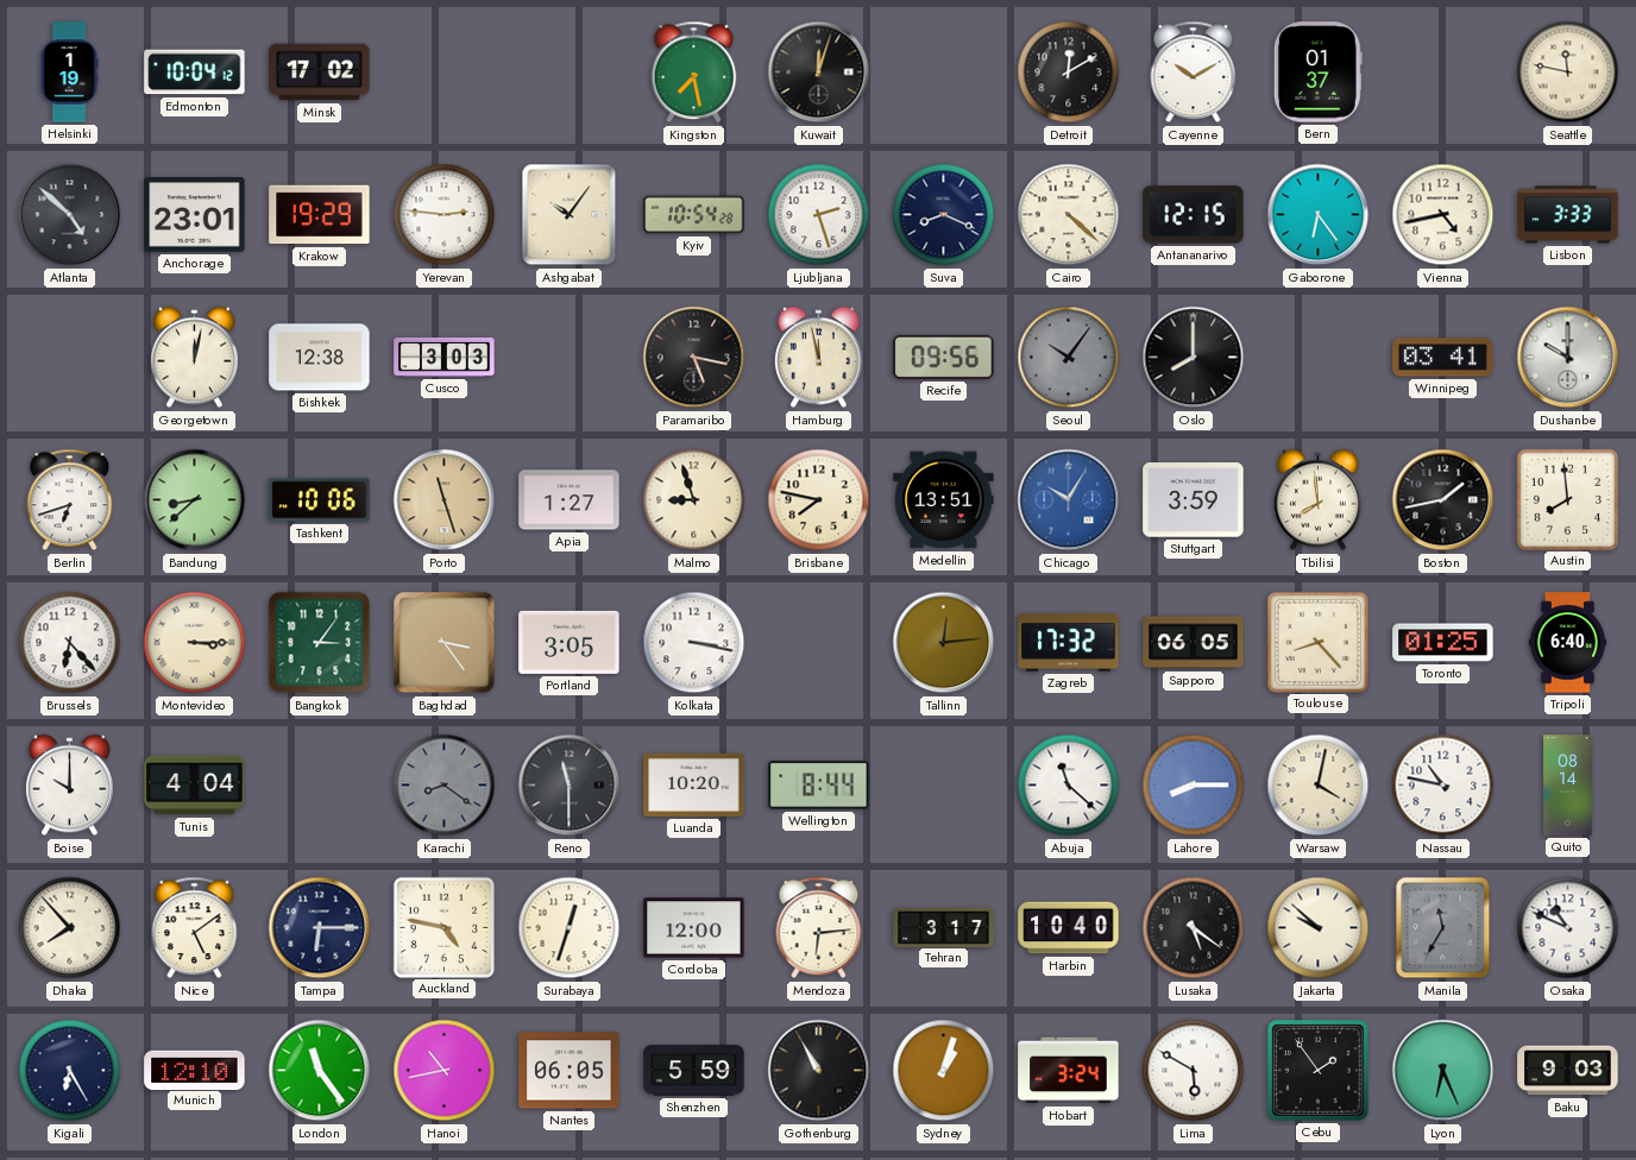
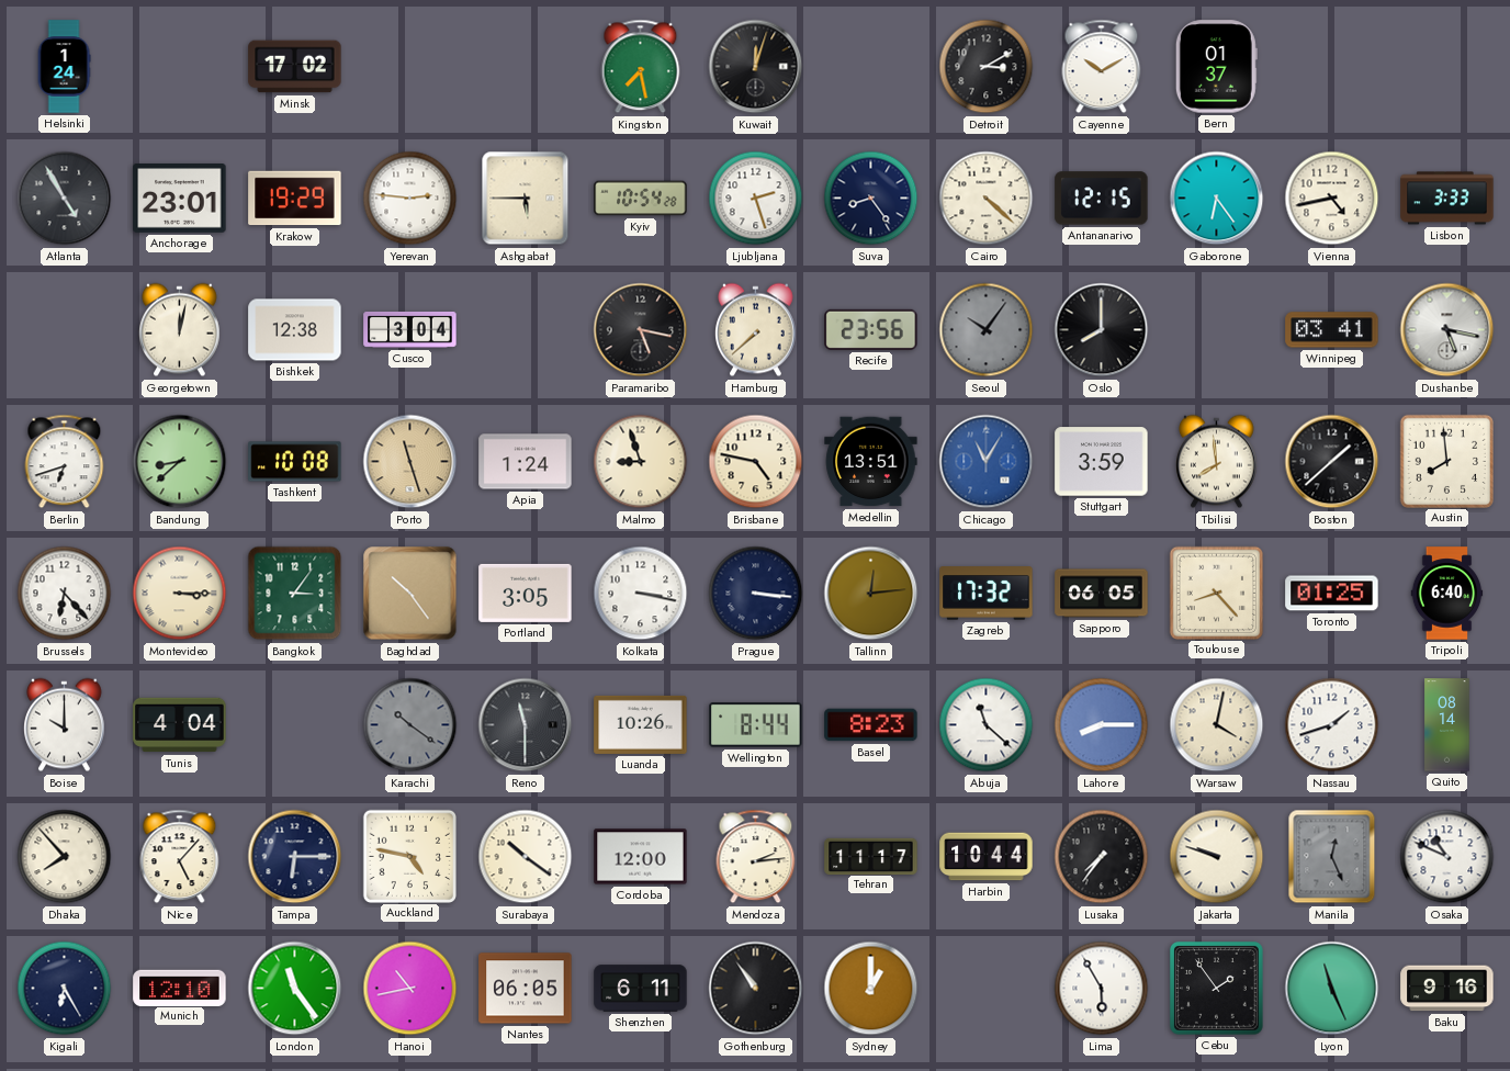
Helsinki: 1:19 -> 1:24 (64, 67)
Edmonton: 10:04 -> none (195, 72)
Detroit: 12:10 -> 3:10 (987, 67)
Seattle: 11:47 -> none (1568, 72)
Atlanta: 4:52 -> 4:55 (65, 199)
Ashgabat: 10:06 -> 5:45 (526, 199)
Suva: 8:19 -> 8:24 (871, 199)
Cusco: 3:03 -> 3:04 (410, 329)
Hamburg: 11:58 -> 7:38 (756, 330)
Recife: 09:56 -> 23:56 (871, 329)
Dushanbe: 10:00 -> 5:17 (1447, 330)
Tashkent: 10:06 -> 10:08 (295, 462)
Apia: 1:27 -> 1:24 (526, 462)
Brisbane: 7:47 -> 4:47 (756, 462)
Chicago: 10:05 -> 11:05 (987, 462)
Boston: 1:43 -> 1:38 (1332, 462)
Baghdad: 3:24 -> 10:24 (410, 594)
Prague: none -> 3:16 (756, 594)
Karachi: 8:21 -> 10:21 (410, 725)
Luanda: 10:20 -> 10:26 (641, 724)
Basel: none -> 8:23 (871, 725)
Nassau: 10:47 -> 1:42 (1332, 725)
Nice: 5:09 -> 5:07 (180, 857)
Surabaya: 12:33 -> 10:21 (526, 857)
Mendoza: 6:14 -> 2:14 (756, 857)
Tehran: 3:17 -> 11:17 (871, 856)
Harbin: 10:40 -> 10:44 (987, 857)
Lusaka: 5:21 -> 7:36 (1102, 857)
Jakarta: 9:52 -> 9:48 (1217, 857)
Manila: 11:35 -> 12:26 (1332, 857)
Shenzhen: 5:59 -> 6:11 (641, 989)
Gothenburg: 10:55 -> 10:54 (756, 989)
Sydney: 1:03 -> 1:00 (871, 989)
Hobart: 3:24 -> none (1069, 1071)
Lima: 5:50 -> 5:55 (1102, 989)
Lyon: 6:26 -> 11:26 (1332, 989)
Baku: 9:03 -> 9:16 (1447, 989)
